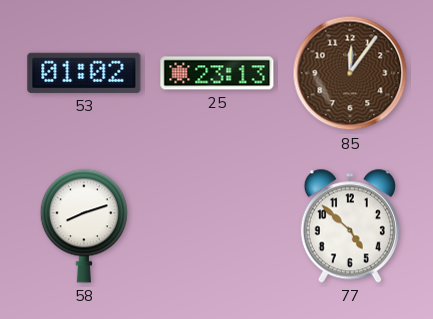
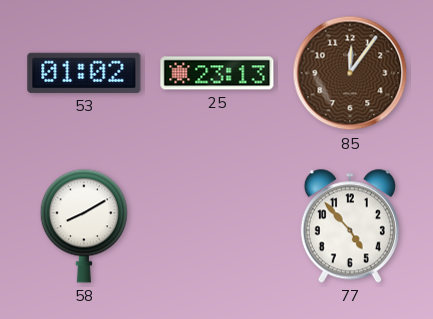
58: 8:12 -> 8:10 (84, 226)
77: 4:52 -> 4:53 (350, 226)
